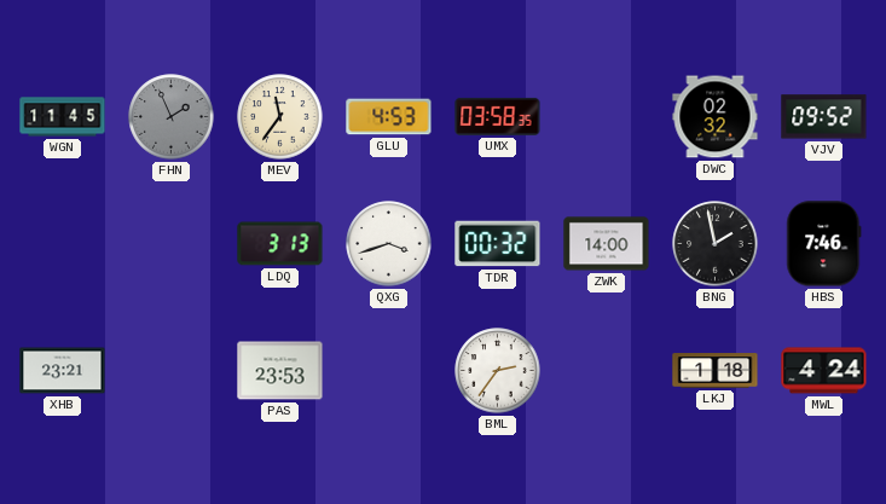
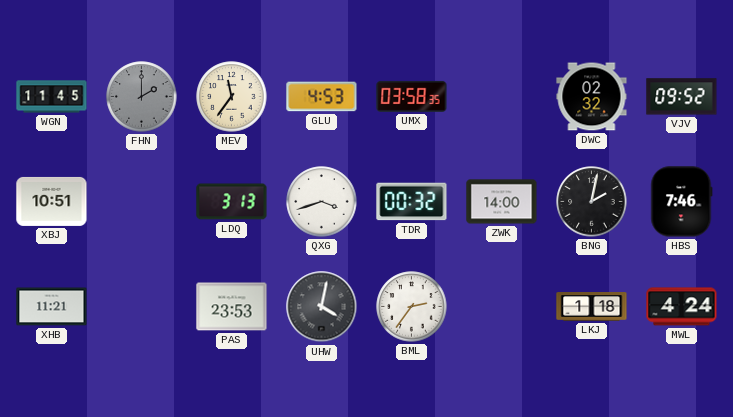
FHN: 1:56 -> 2:00 (142, 97)
XBJ: none -> 10:51 (52, 201)
BNG: 1:58 -> 2:02 (592, 202)
XHB: 23:21 -> 11:21 (52, 307)
UHW: none -> 4:02 (322, 307)
